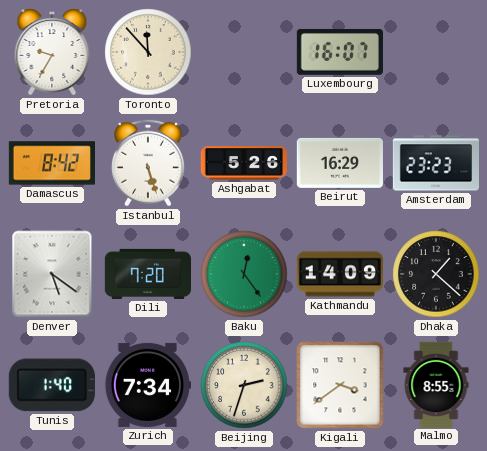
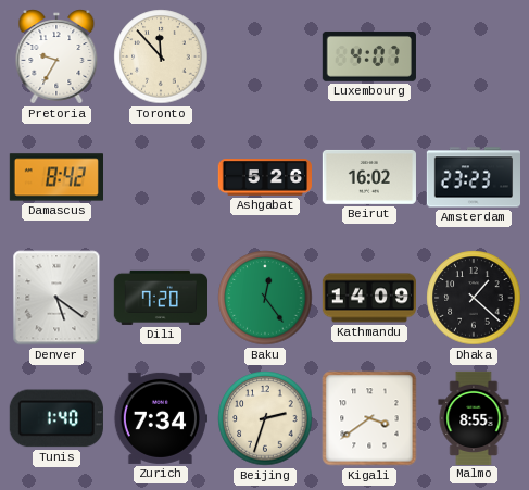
Luxembourg: 16:07 -> 4:07 (369, 56)
Istanbul: 5:27 -> none (148, 163)
Beirut: 16:29 -> 16:02 (369, 177)
